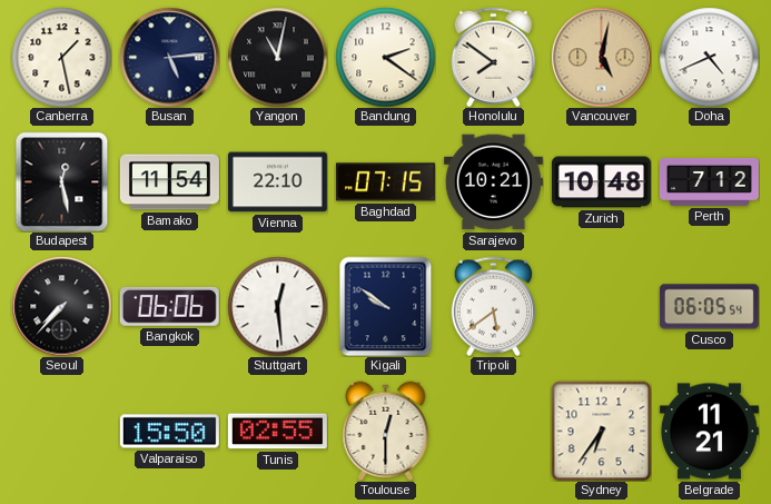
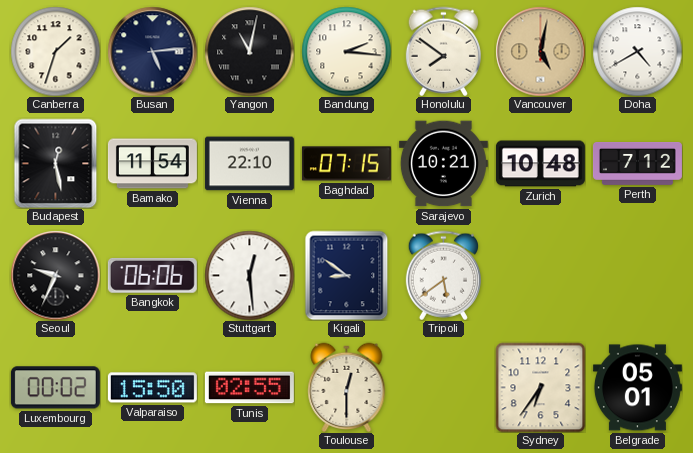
Canberra: 1:28 -> 1:33 (55, 51)
Bandung: 2:21 -> 2:16 (346, 51)
Doha: 4:41 -> 4:40 (637, 51)
Seoul: 7:37 -> 9:34 (55, 275)
Kigali: 9:51 -> 8:51 (347, 275)
Cusco: 06:05 -> none (709, 307)
Luxembourg: none -> 00:02 (55, 388)
Belgrade: 11:21 -> 05:01 (637, 388)
